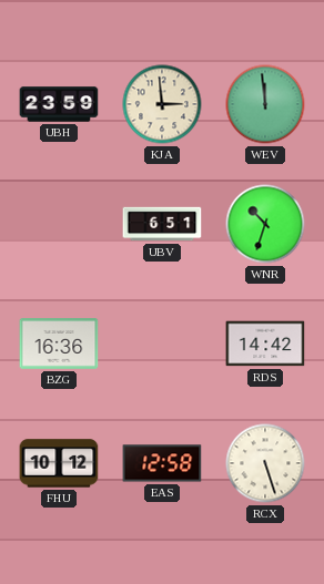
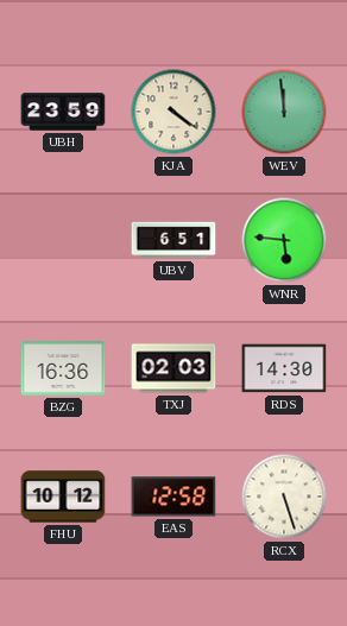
KJA: 2:59 -> 4:21 (173, 112)
WNR: 10:33 -> 5:46 (284, 240)
TXJ: none -> 02:03 (173, 368)
RDS: 14:42 -> 14:30 (284, 368)
